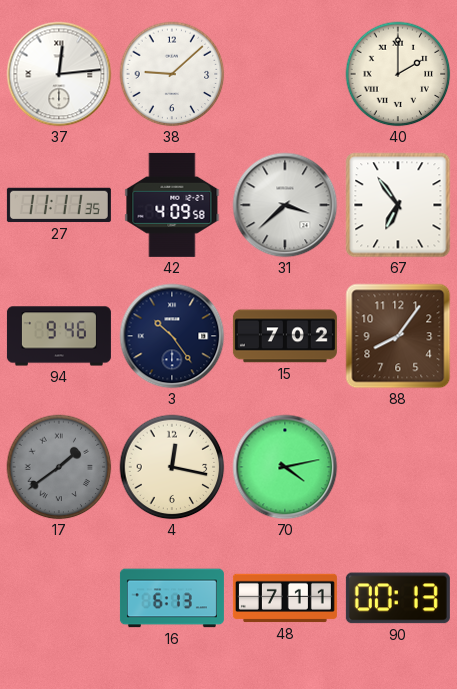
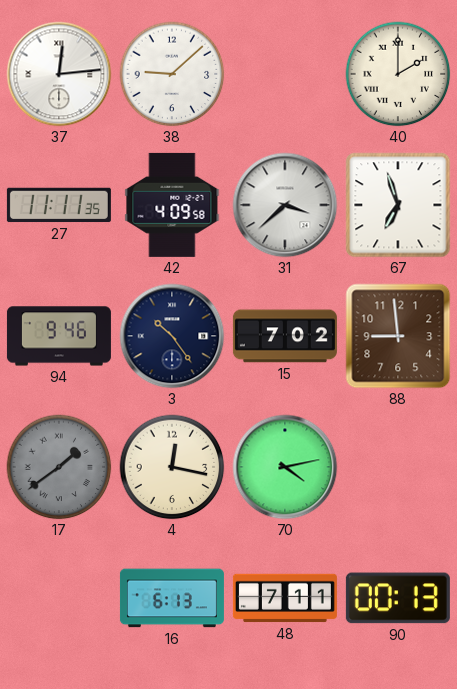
67: 6:54 -> 6:57 (398, 205)
88: 8:06 -> 8:59 (398, 336)
